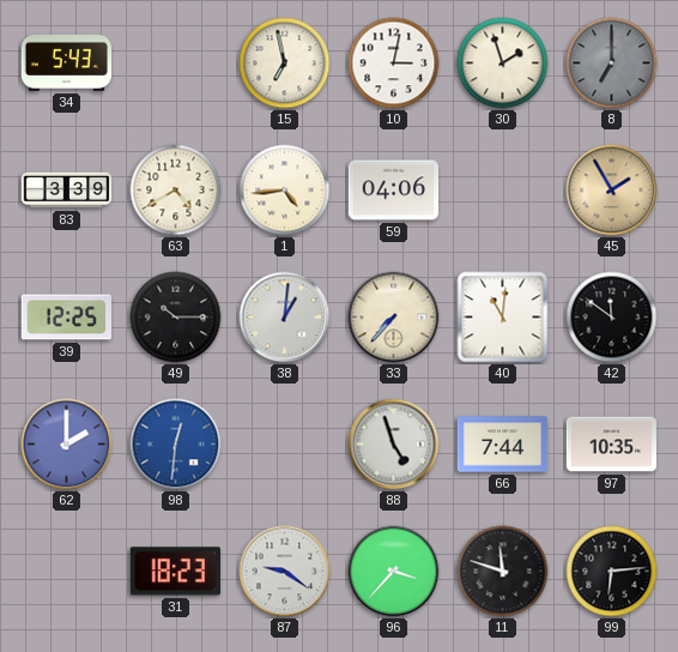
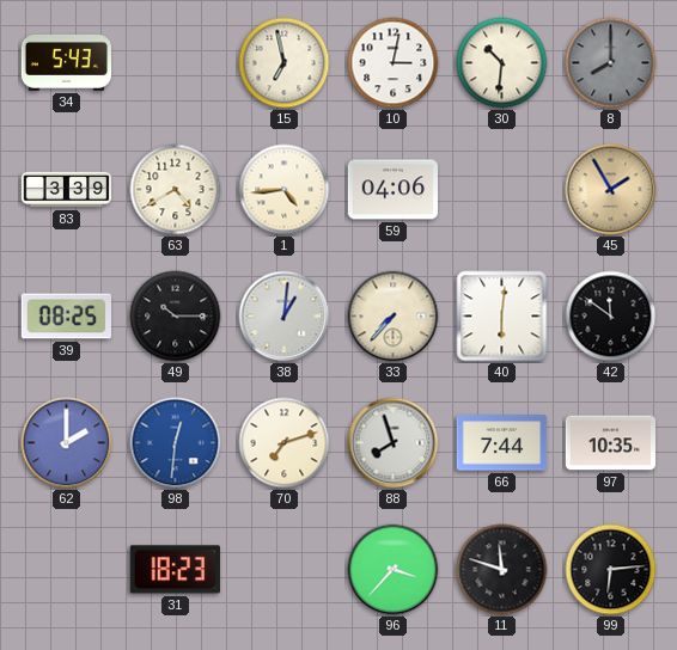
30: 1:57 -> 10:31 (502, 63)
8: 7:00 -> 8:00 (611, 63)
39: 12:25 -> 08:25 (66, 317)
40: 11:01 -> 6:01 (502, 317)
70: none -> 7:12 (285, 443)
88: 4:57 -> 7:57 (394, 443)
87: 9:21 -> none (285, 572)
